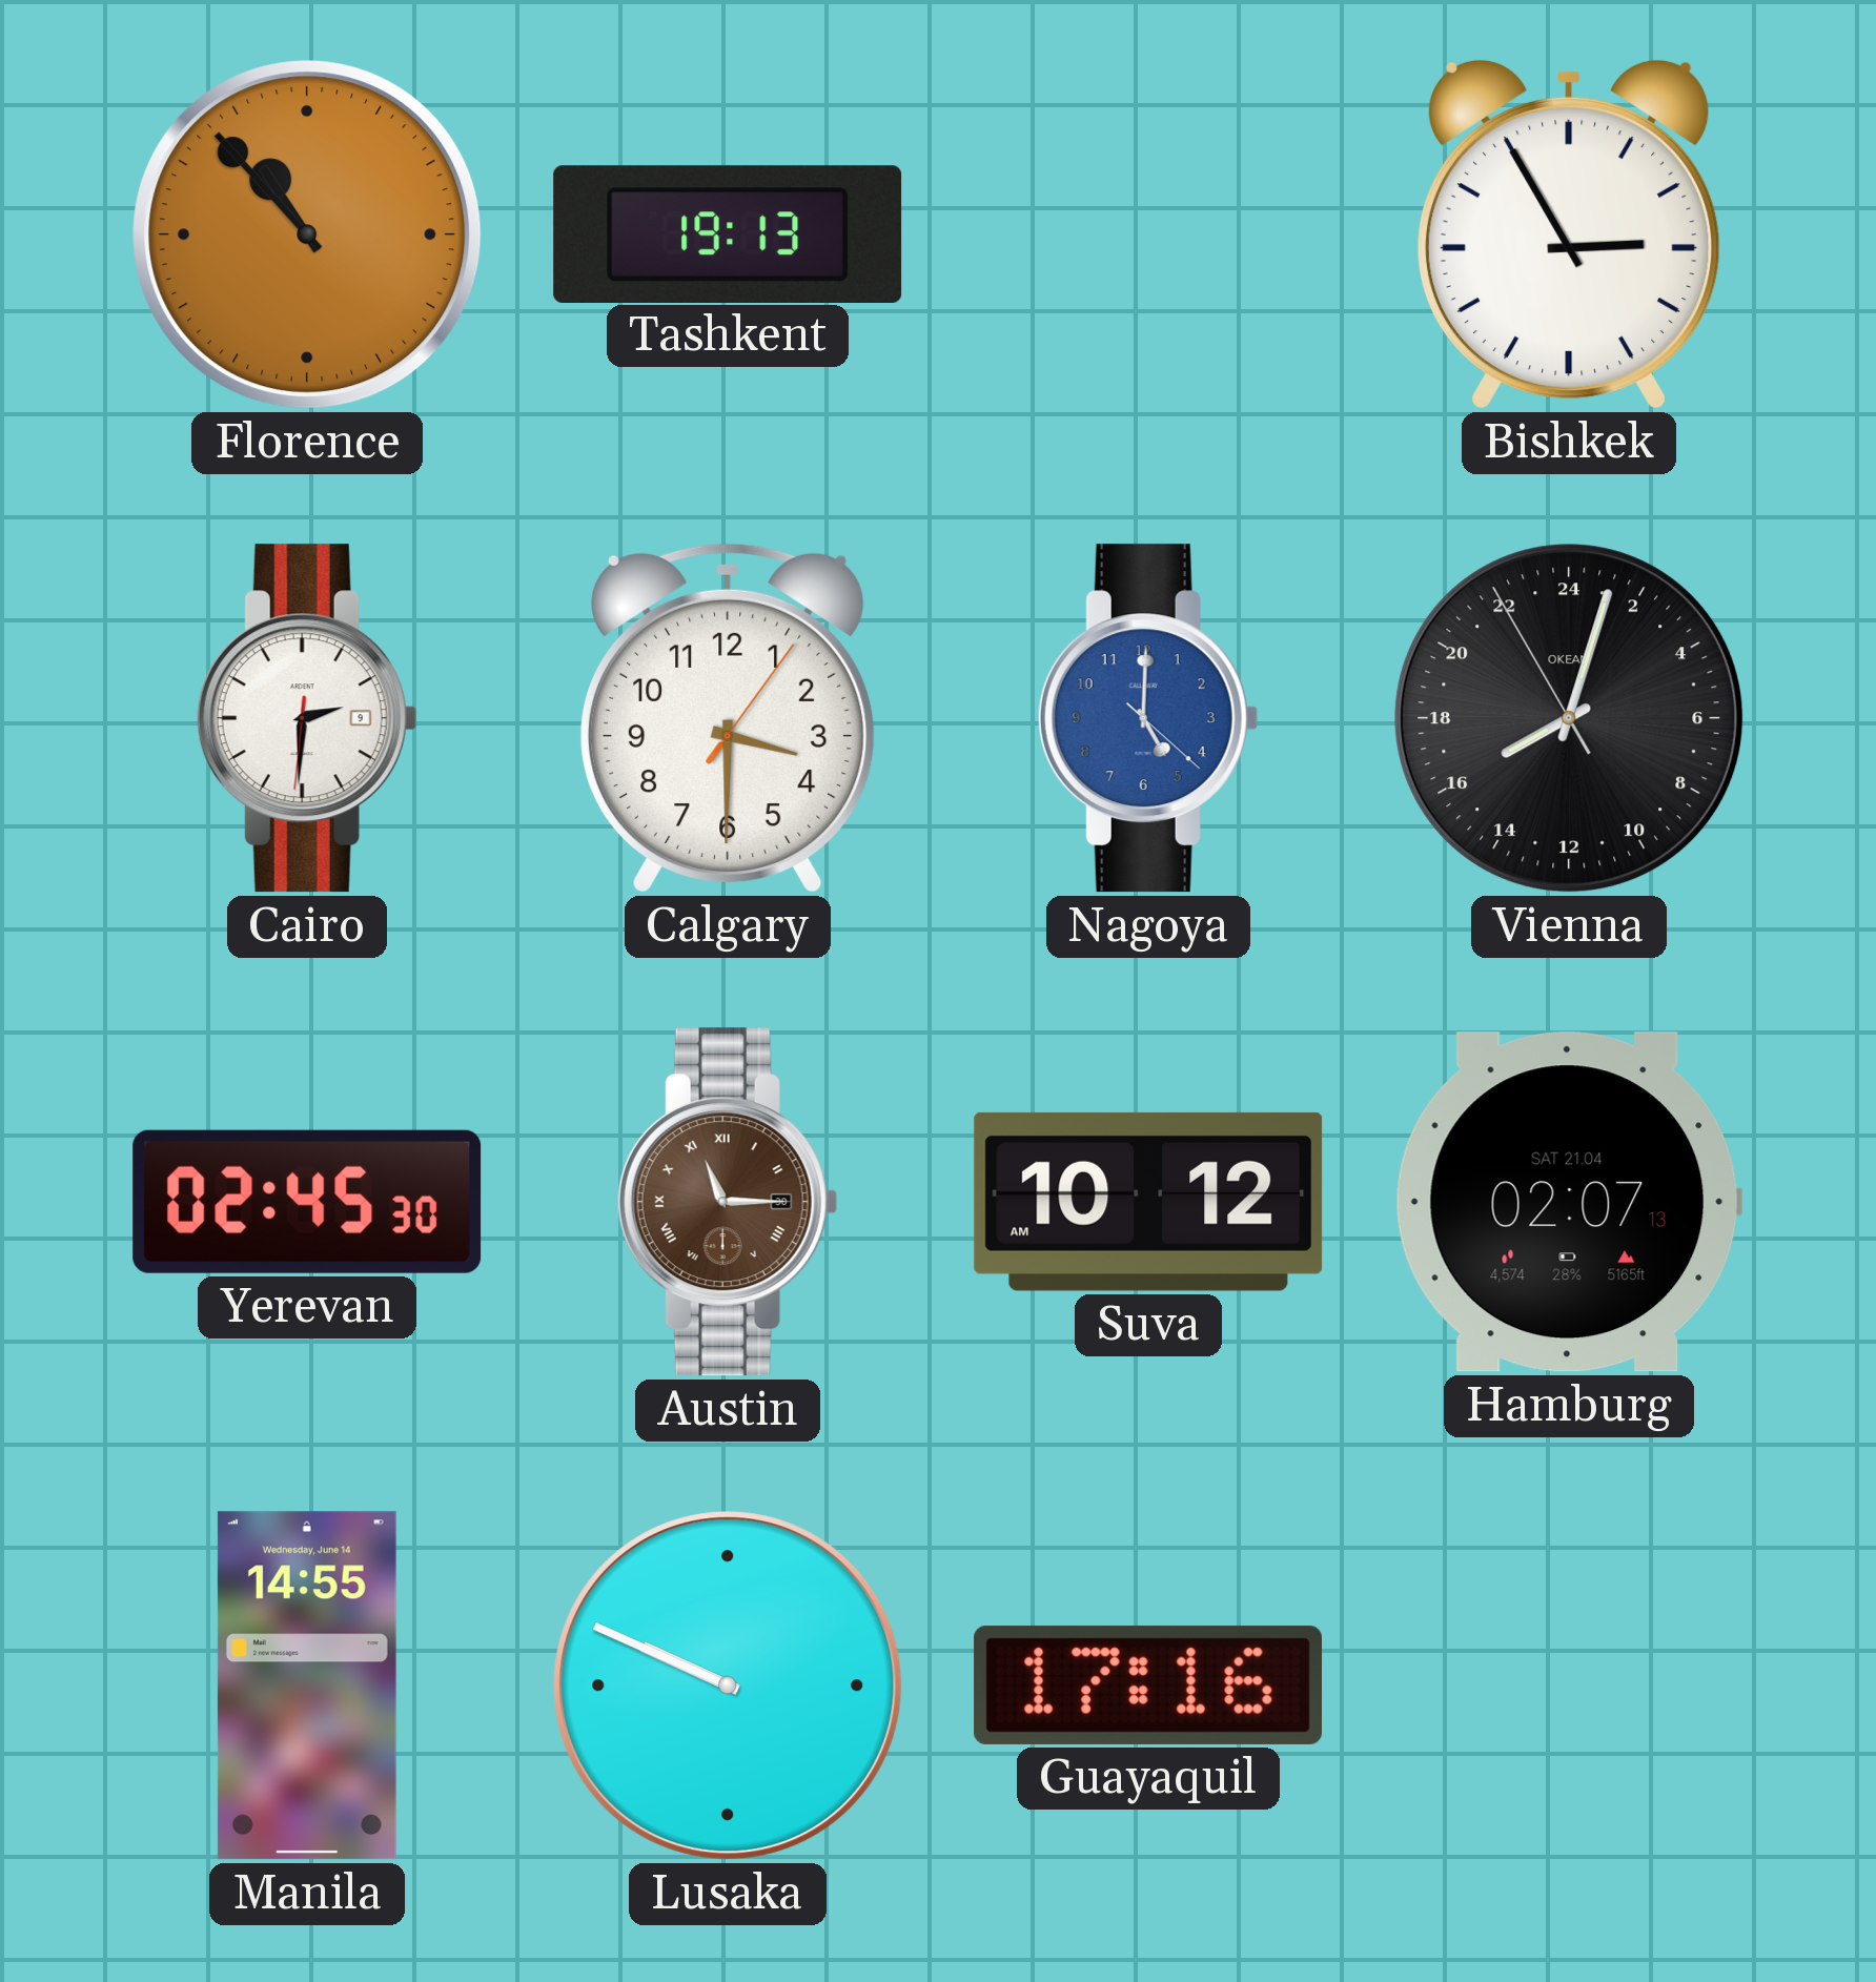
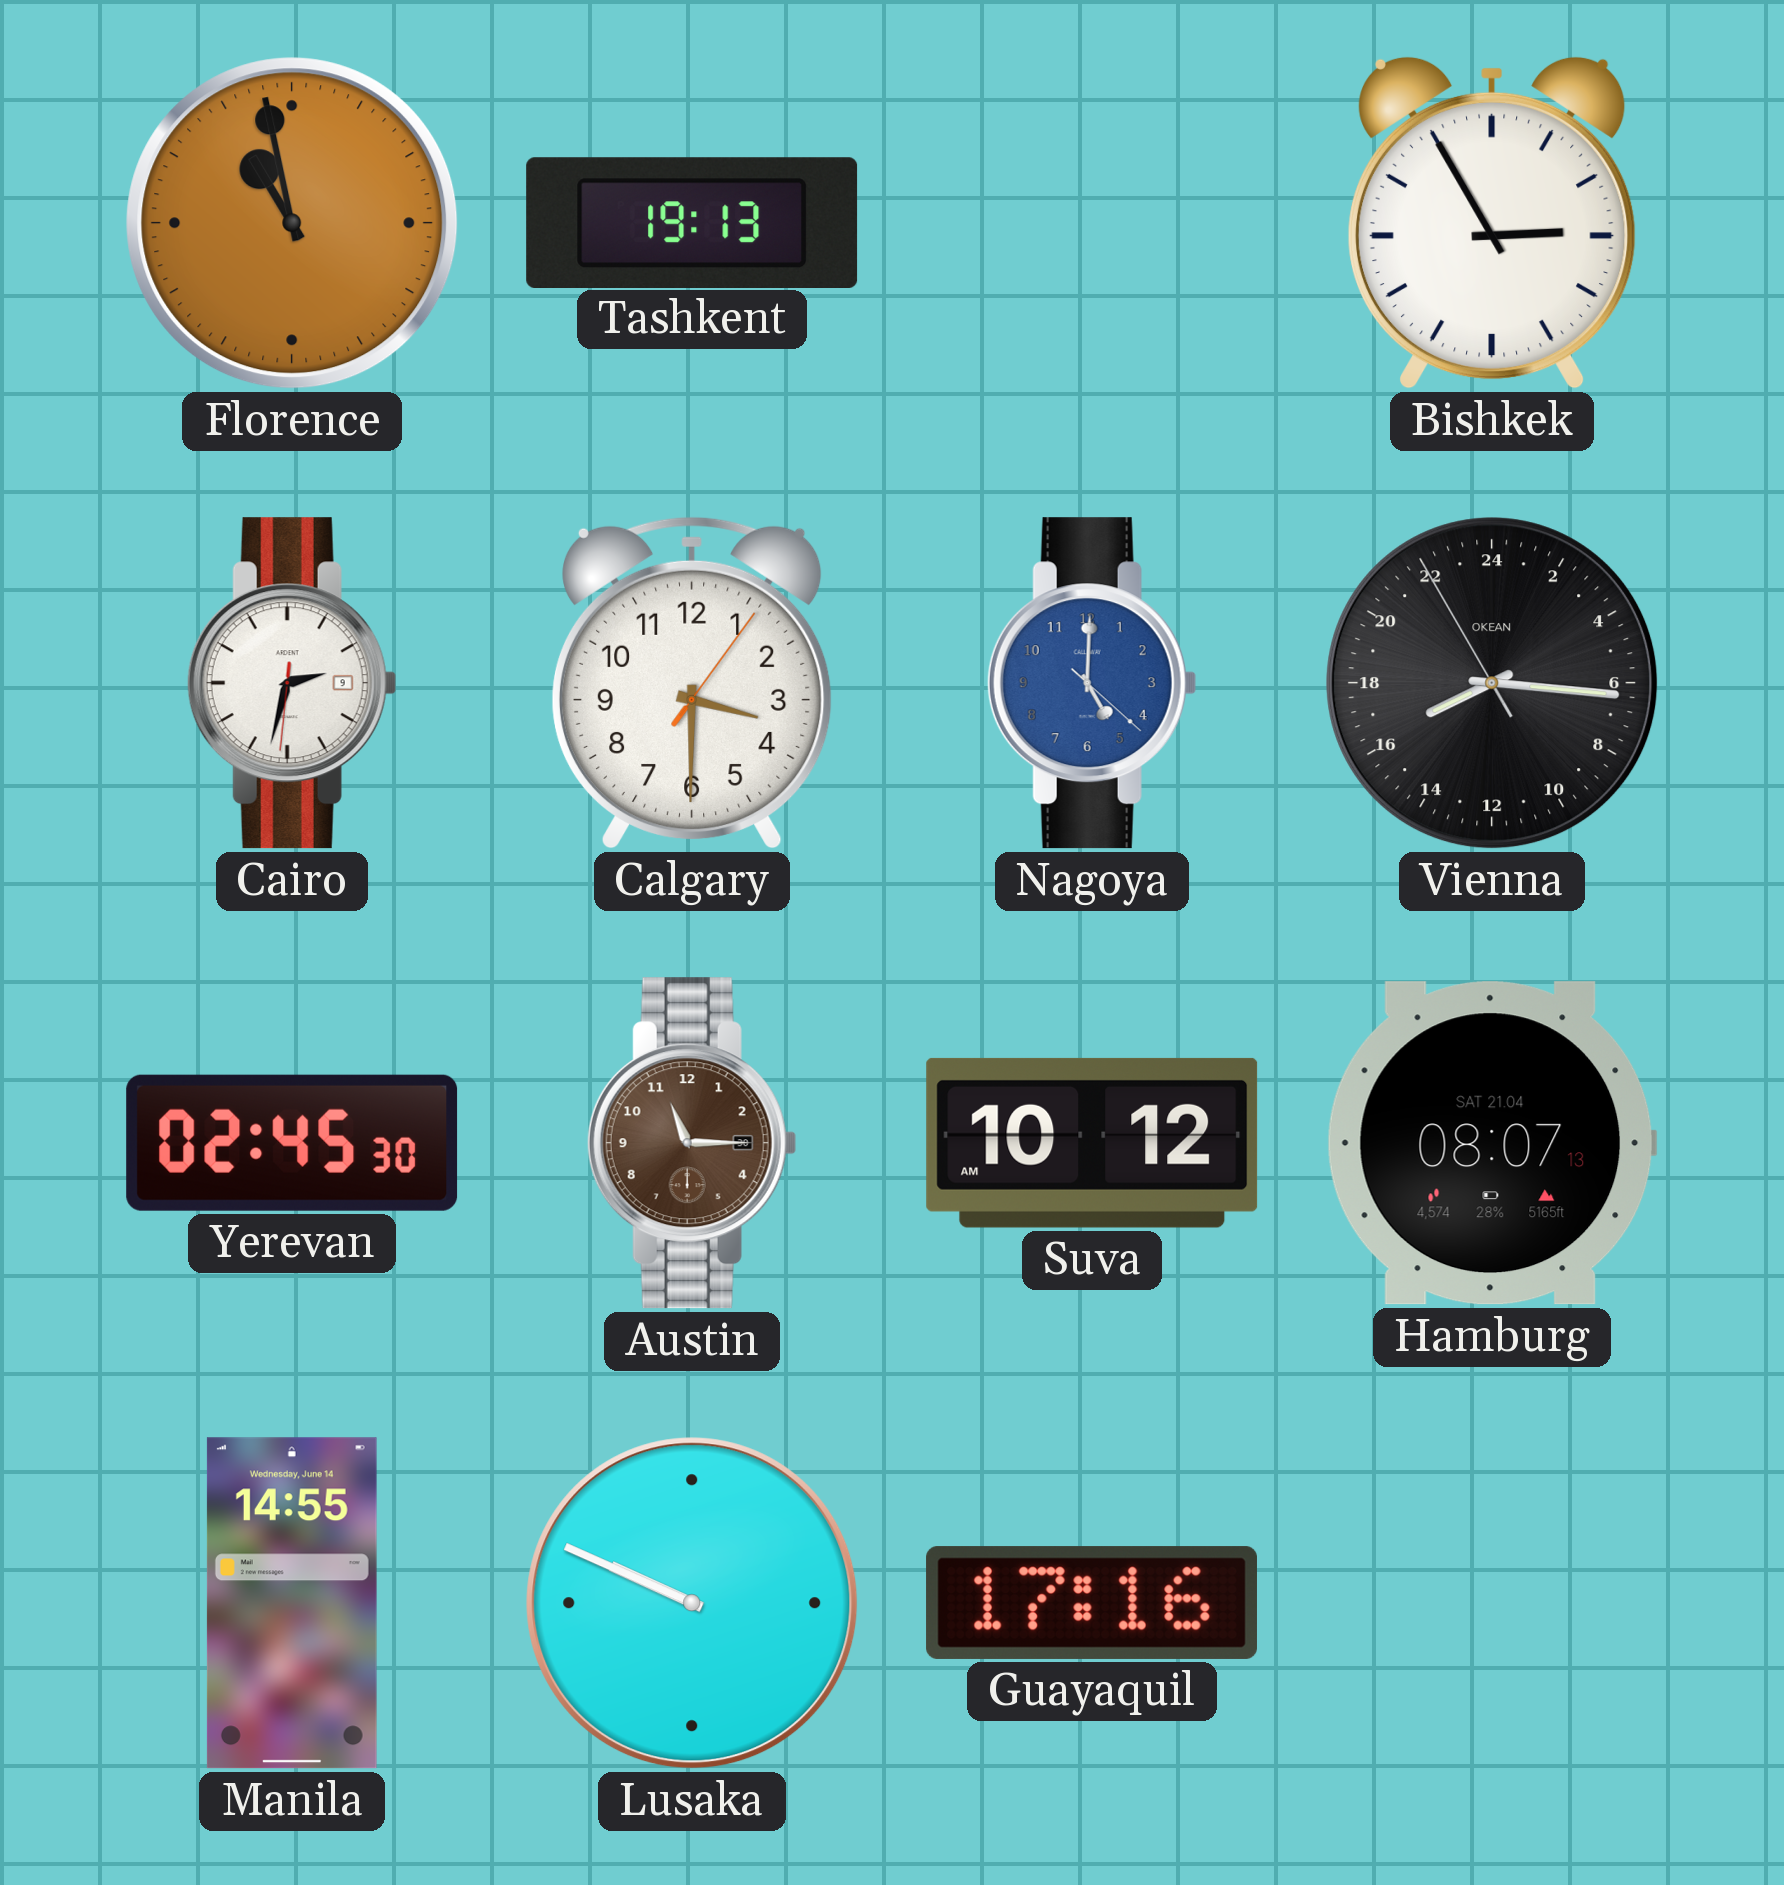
Florence: 10:53 -> 10:58 (292, 223)
Cairo: 2:30 -> 2:32 (292, 683)
Vienna: 16:02 -> 16:15 (1492, 683)
Austin numerals: Roman -> Arabic (692, 1143)
Hamburg: 02:07 -> 08:07 (1492, 1143)
